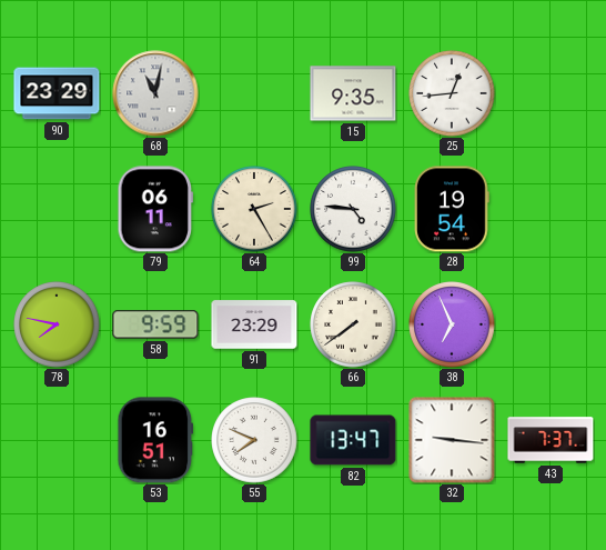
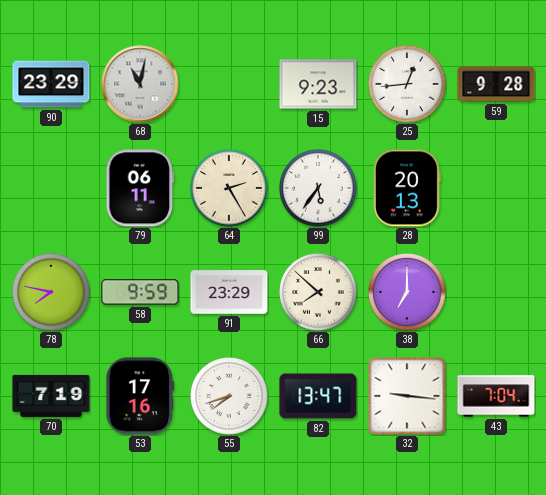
15: 9:35 -> 9:23 (318, 84)
59: none -> 9:28 (496, 84)
99: 4:46 -> 5:36 (318, 188)
28: 19:54 -> 20:13 (408, 188)
66: 7:39 -> 7:52 (318, 292)
38: 6:56 -> 7:00 (407, 292)
70: none -> 7:19 (51, 396)
53: 16:51 -> 17:16 (140, 396)
55: 7:49 -> 7:42 (229, 396)
43: 7:37 -> 7:04 (496, 396)
